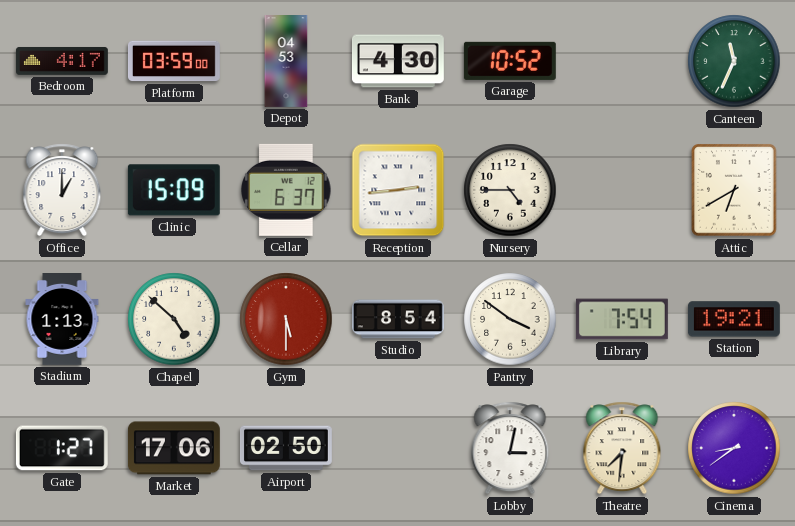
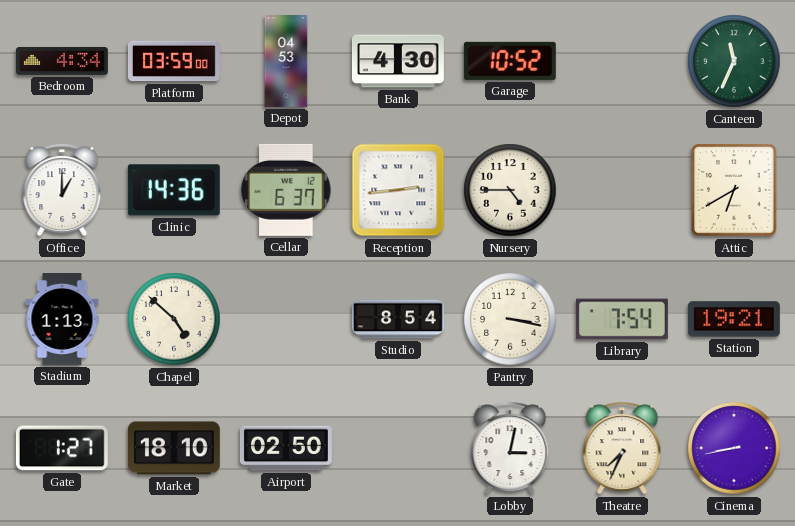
Bedroom: 4:17 -> 4:34 (62, 61)
Clinic: 15:09 -> 14:36 (174, 190)
Gym: 5:30 -> none (286, 319)
Pantry: 3:51 -> 3:17 (510, 319)
Market: 17:06 -> 18:10 (174, 448)
Theatre: 7:31 -> 7:34 (622, 448)
Cinema: 8:39 -> 8:43 (734, 448)
